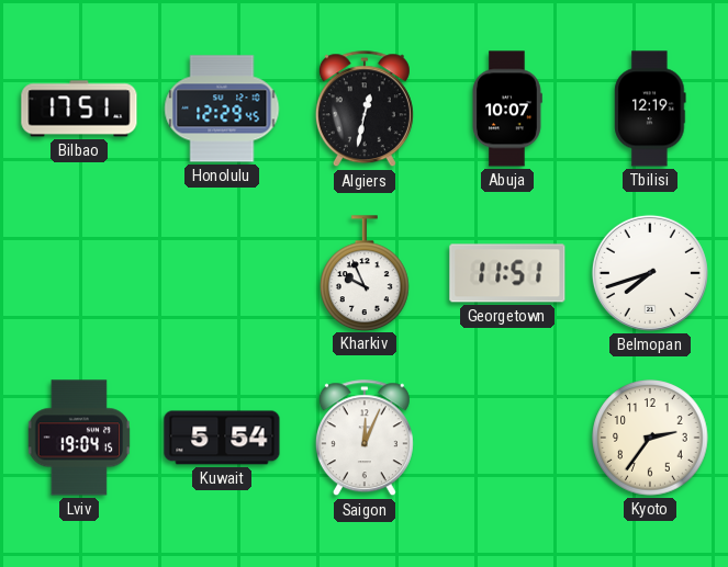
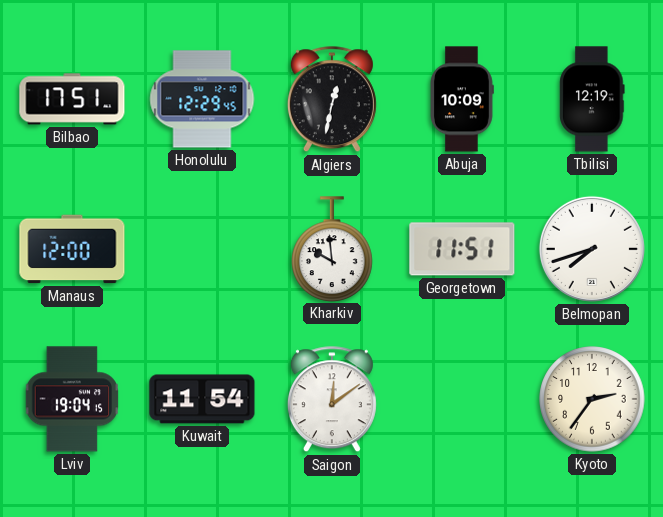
Abuja: 10:07 -> 10:09 (462, 99)
Manaus: none -> 12:00 (72, 249)
Kharkiv: 9:56 -> 9:59 (333, 249)
Kuwait: 5:54 -> 11:54 (202, 399)
Saigon: 12:04 -> 12:09 (332, 400)
